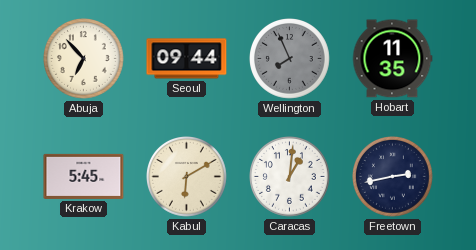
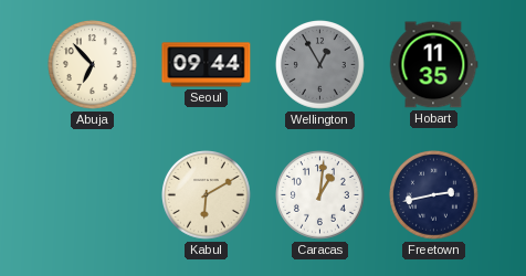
Wellington: 7:56 -> 12:55 (320, 65)
Krakow: 5:45 -> none (84, 176)
